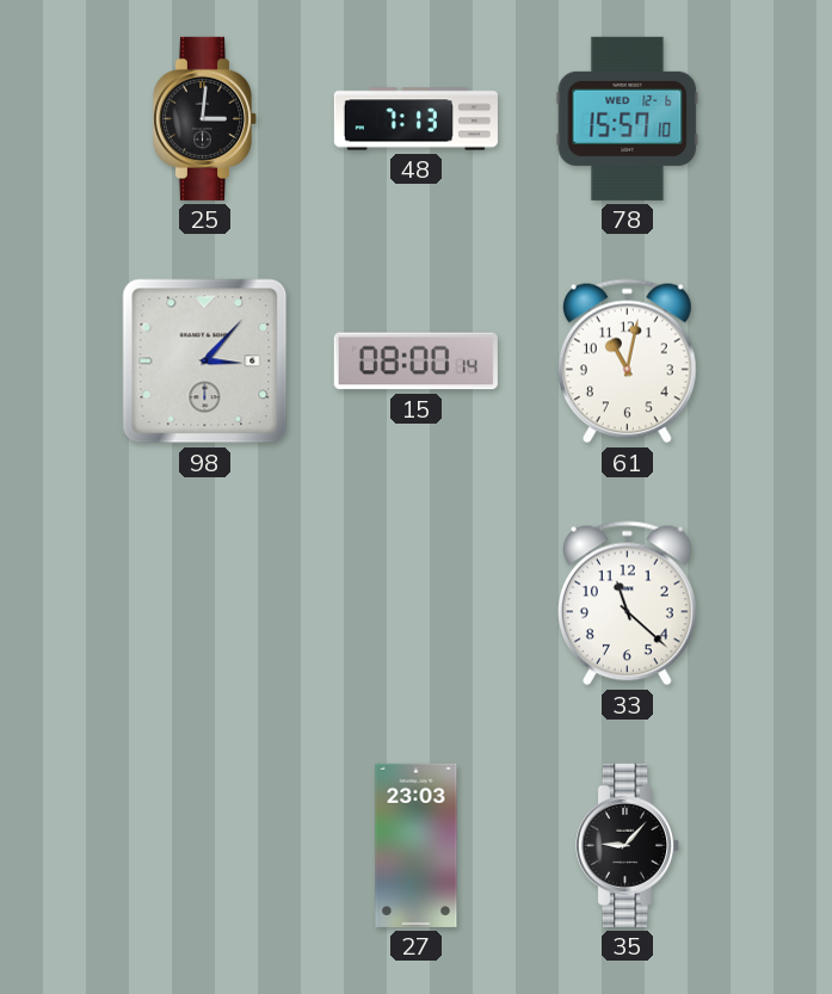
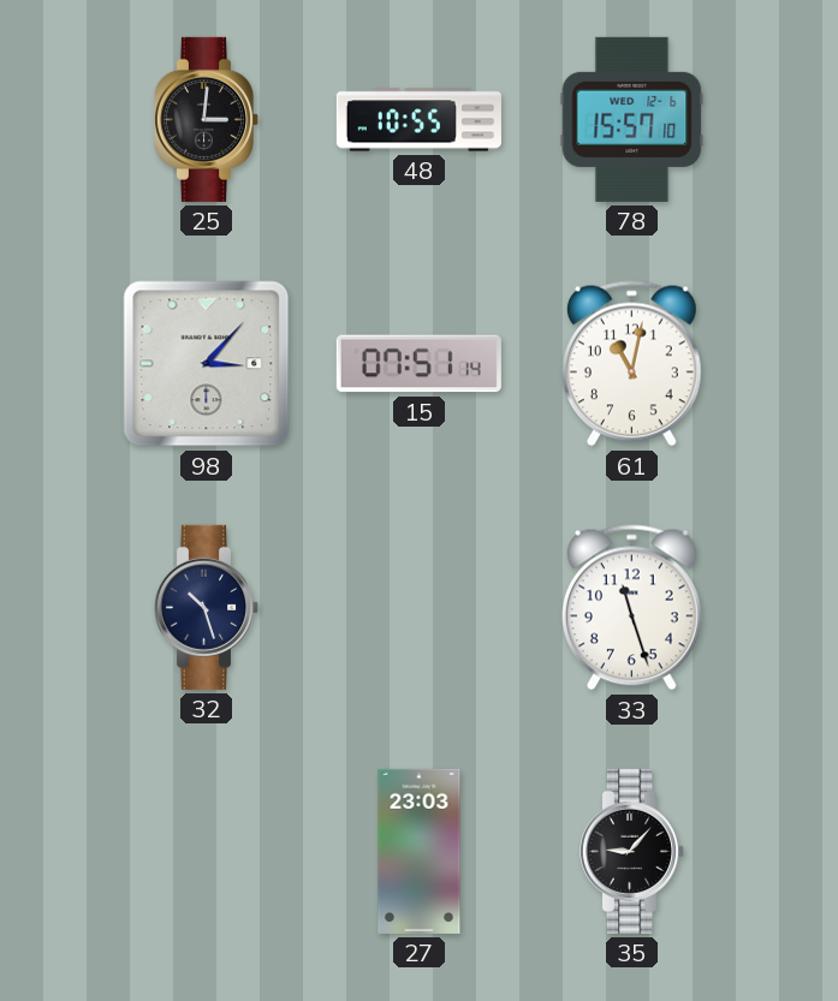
48: 7:13 -> 10:55 (418, 120)
15: 08:00 -> 07:51 (418, 364)
32: none -> 10:27 (207, 607)
33: 11:22 -> 11:27 (631, 608)
